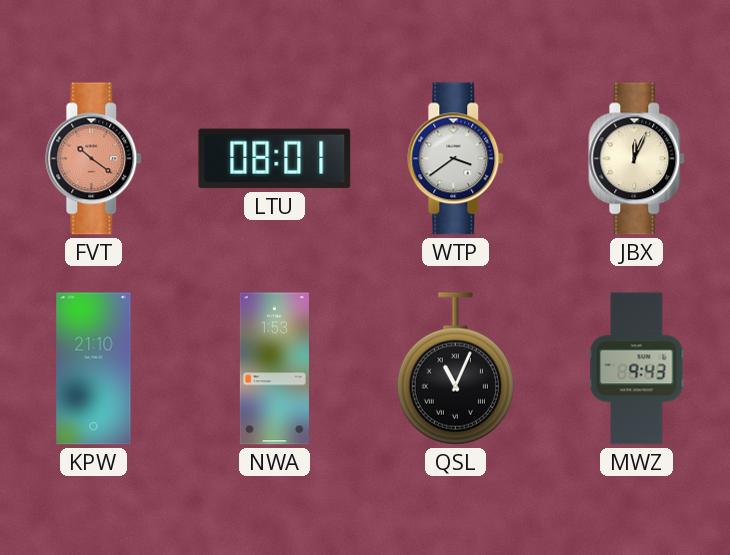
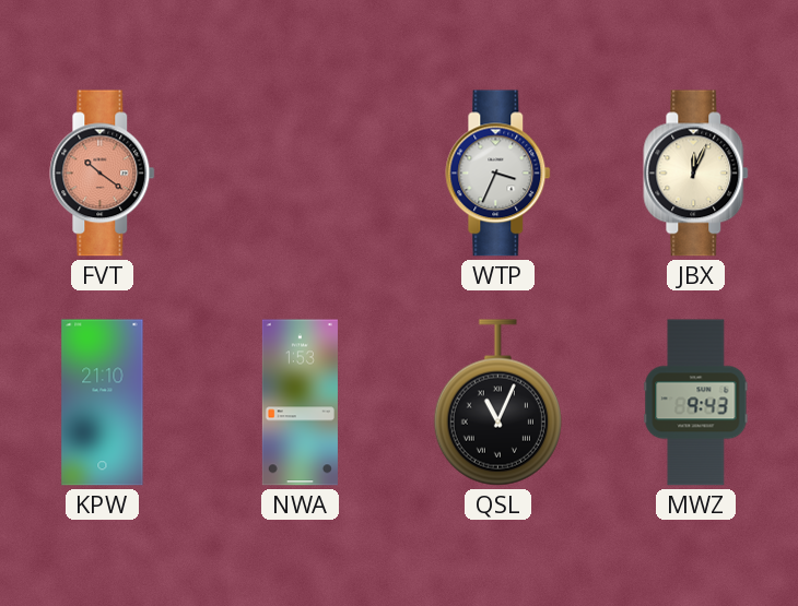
LTU: 08:01 -> none (275, 159)
WTP: 3:39 -> 3:34 (498, 174)
